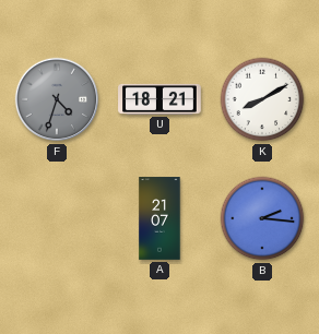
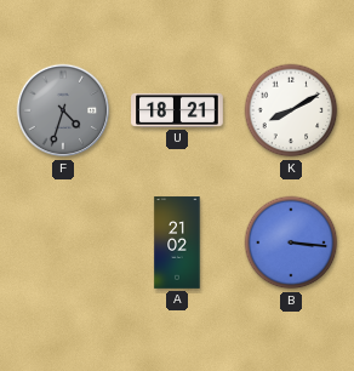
A: 21:07 -> 21:02 (177, 242)
B: 2:16 -> 3:16 (291, 242)
